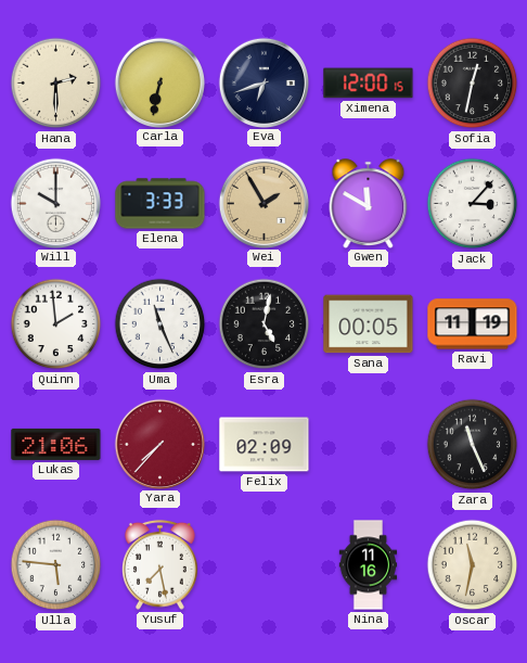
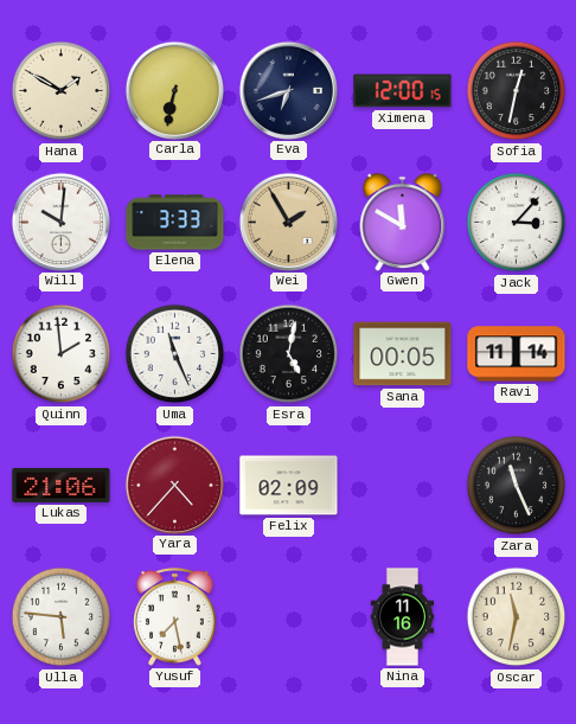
Hana: 2:30 -> 1:50 (62, 91)
Will: 10:00 -> 10:01 (60, 222)
Ravi: 11:19 -> 11:14 (517, 354)
Yara: 7:37 -> 4:37 (174, 485)
